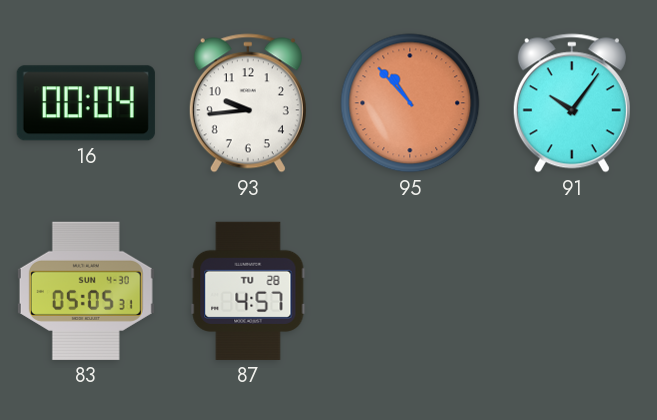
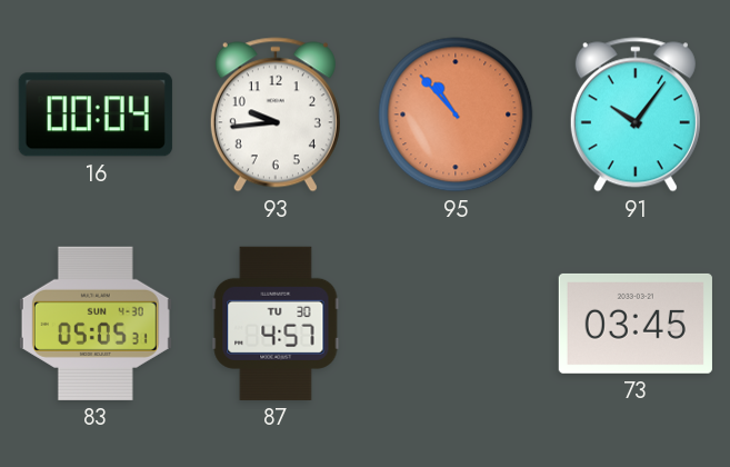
87 date: TU 28 -> TU 30 (276, 324)
73: none -> 03:45 (636, 324)
